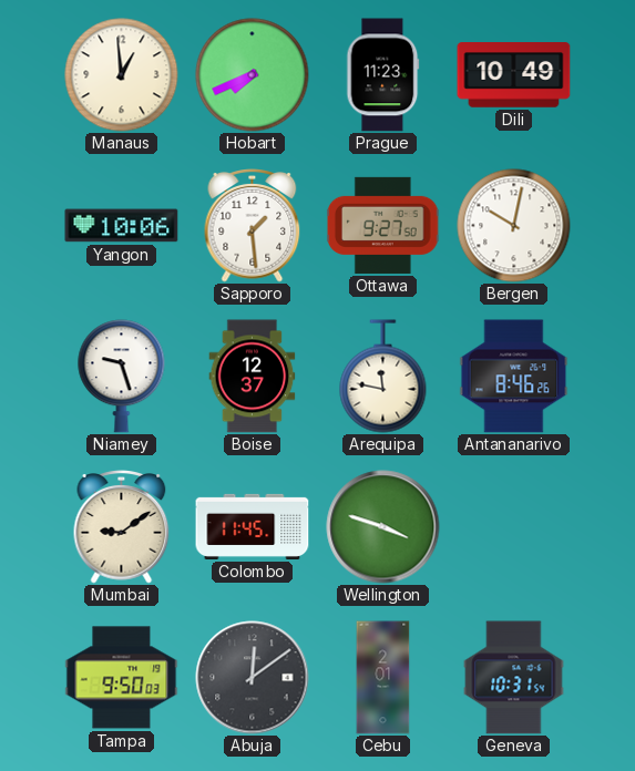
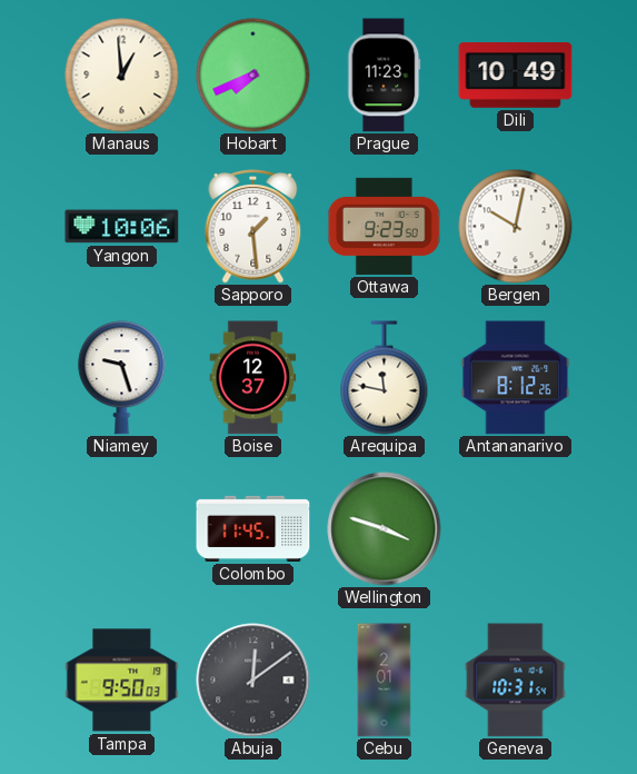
Ottawa: 9:27 -> 9:23 (384, 226)
Antananarivo: 8:46 -> 8:12 (516, 378)
Mumbai: 9:09 -> none (122, 527)
